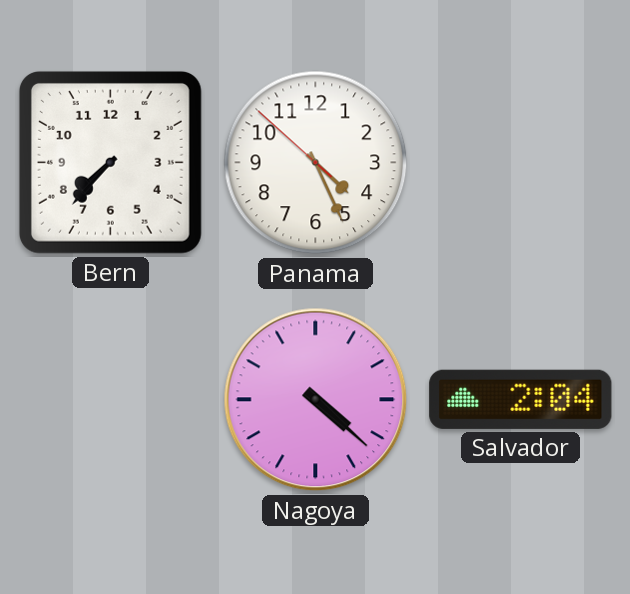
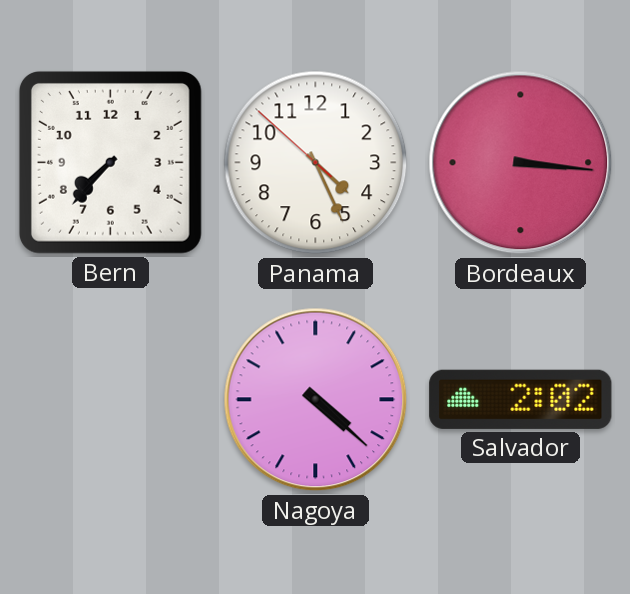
Bordeaux: none -> 3:16 (521, 163)
Salvador: 2:04 -> 2:02 (521, 399)
